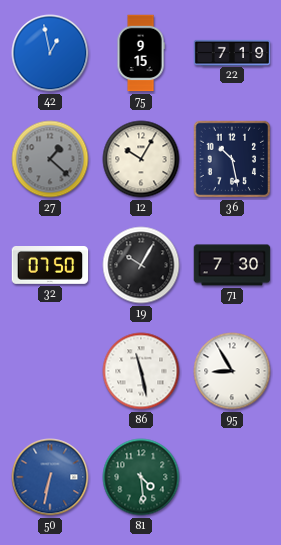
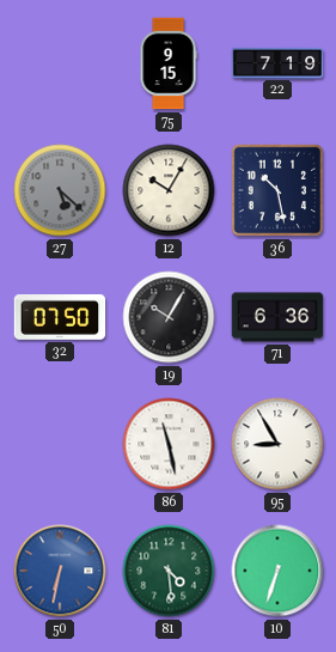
42: 12:58 -> none (50, 53)
27: 1:22 -> 5:22 (60, 190)
71: 7:30 -> 6:36 (277, 317)
10: none -> 6:33 (277, 571)
